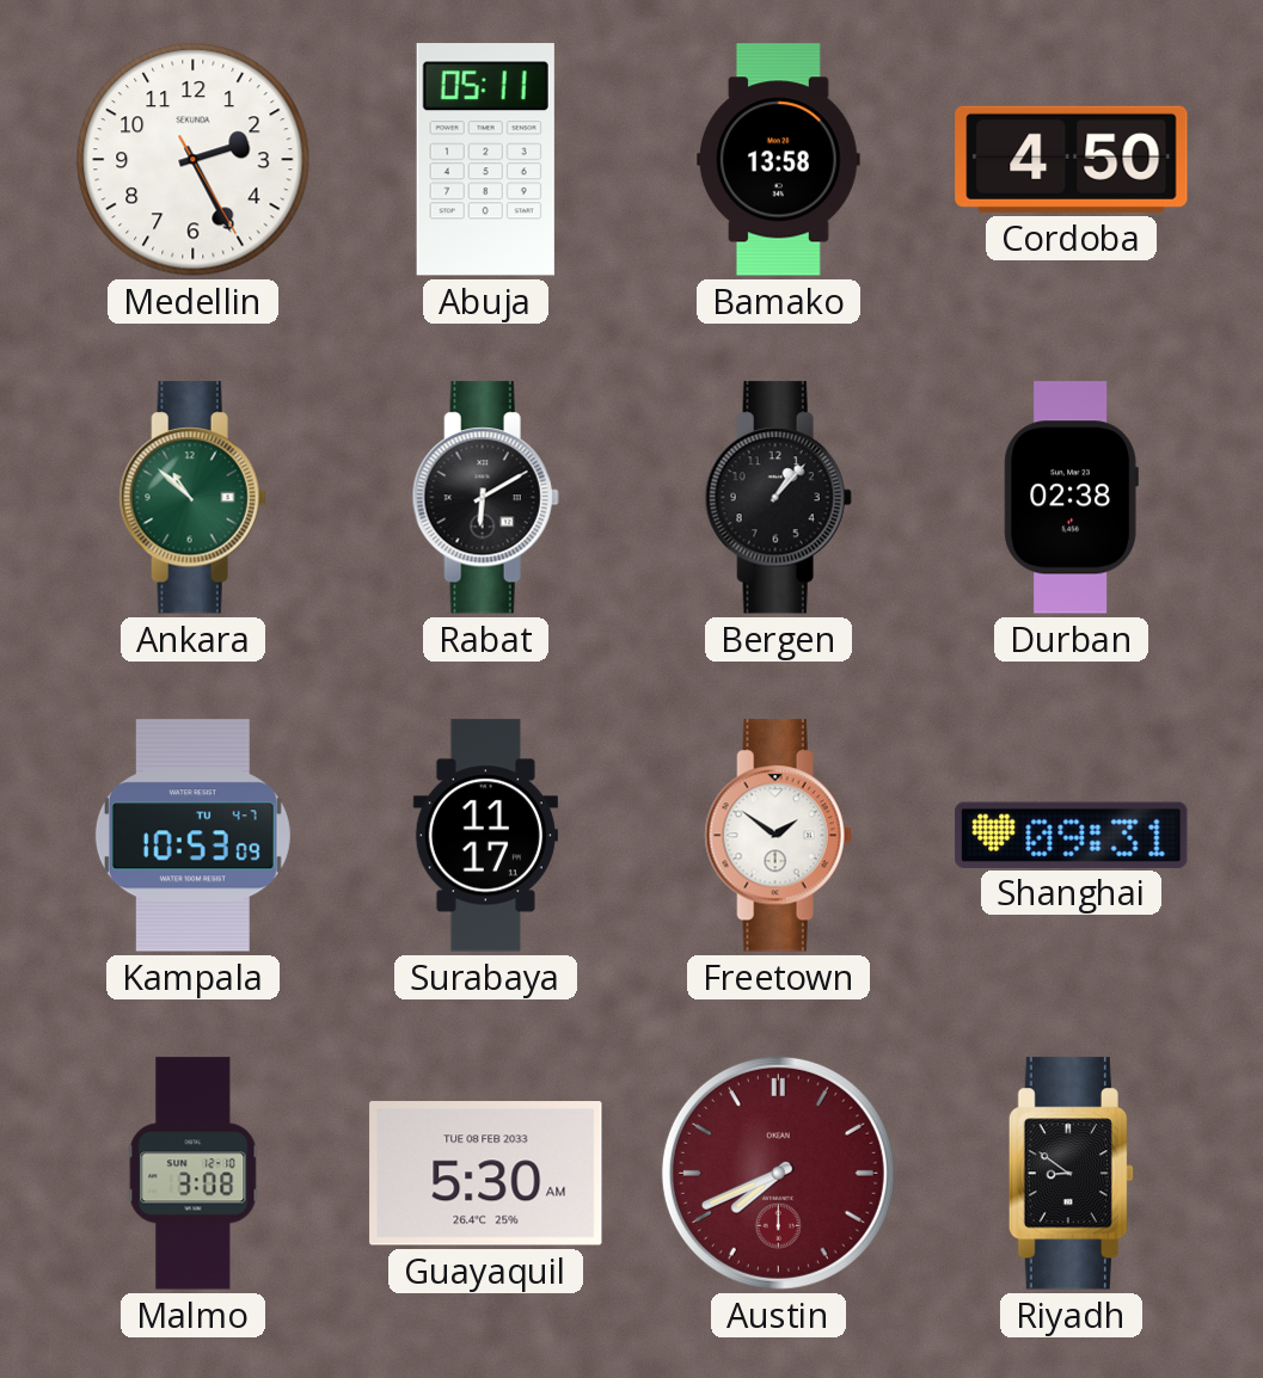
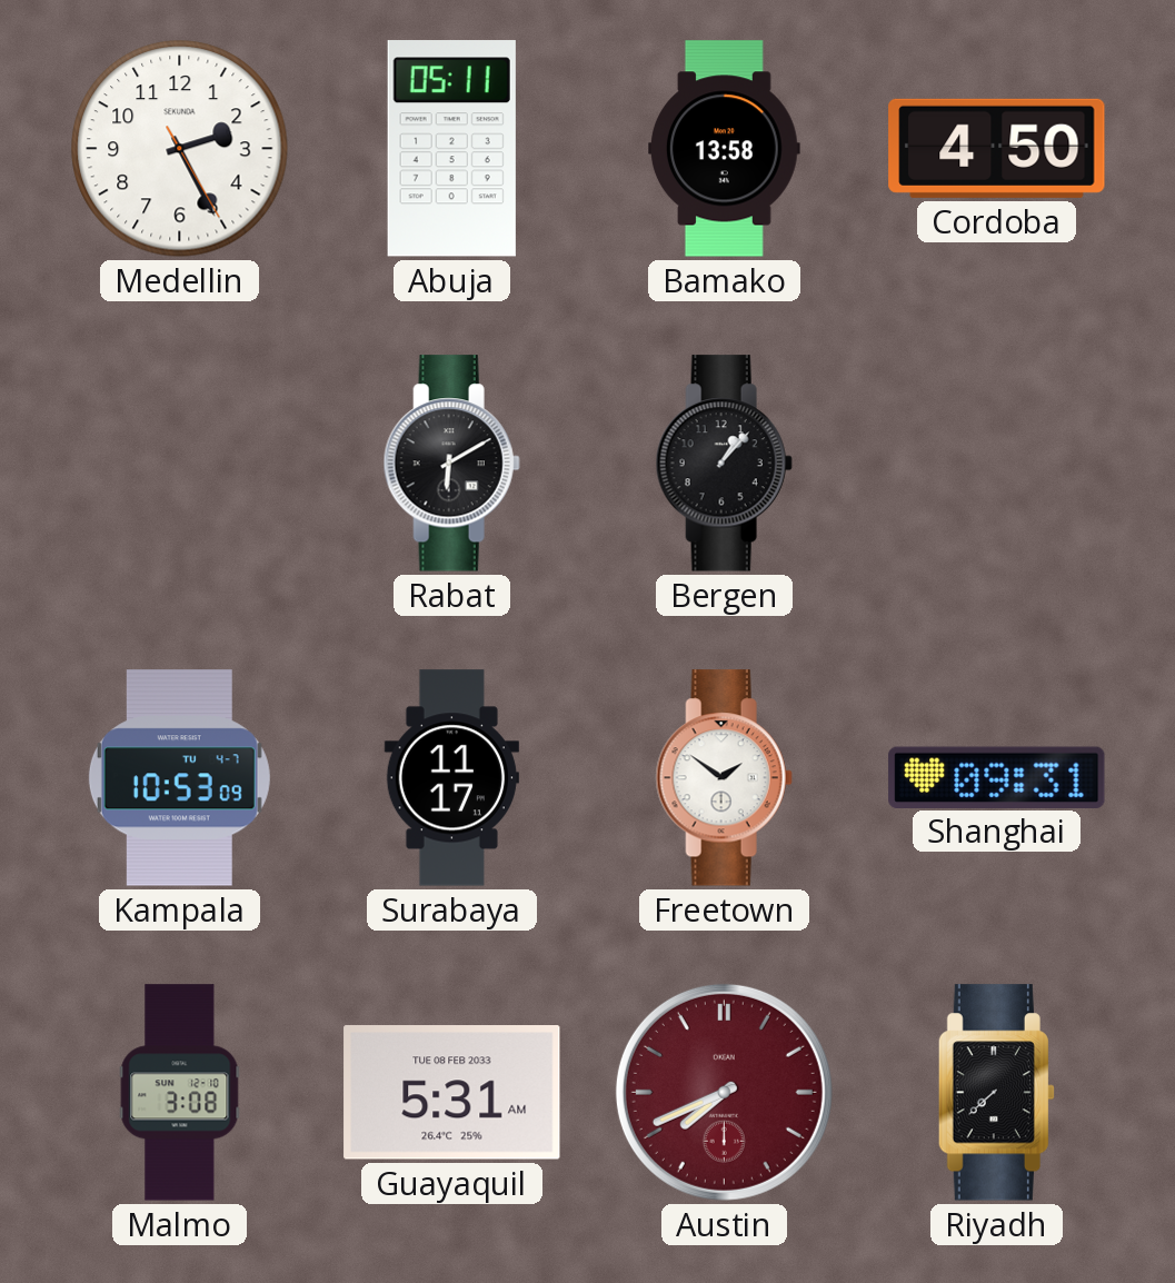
Ankara: 10:52 -> none (192, 498)
Durban: 02:38 -> none (1071, 498)
Guayaquil: 5:30 -> 5:31 (452, 1093)
Riyadh: 8:51 -> 7:38 (996, 1093)
